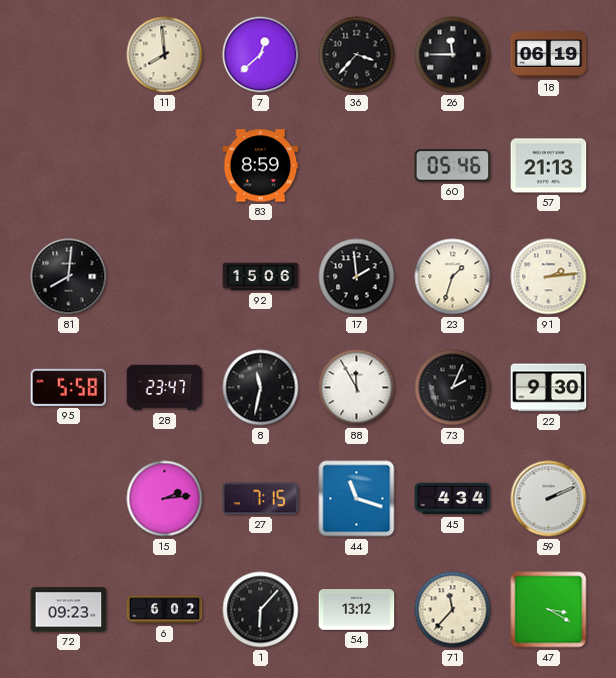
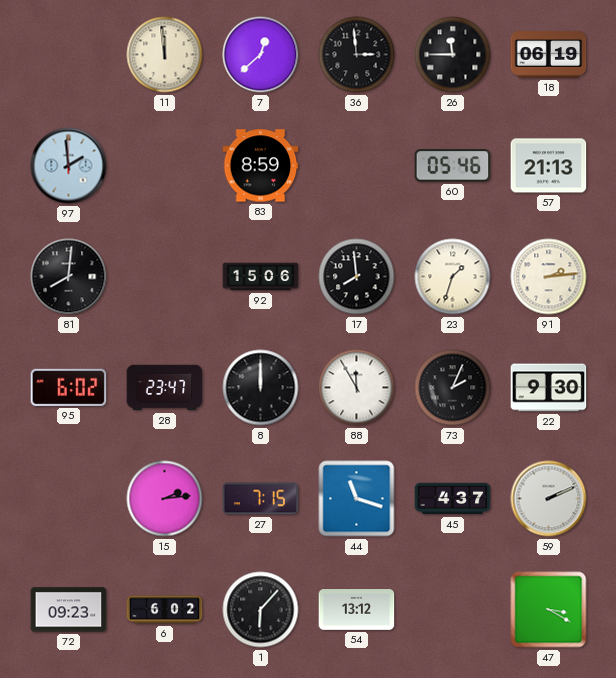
11: 7:59 -> 11:59 (165, 55)
36: 3:37 -> 2:59 (357, 55)
97: none -> 1:59 (69, 166)
17: 1:59 -> 7:59 (357, 277)
95: 5:58 -> 6:02 (69, 387)
8: 11:32 -> 12:00 (261, 388)
45: 4:34 -> 4:37 (453, 499)
71: 11:37 -> none (453, 610)
